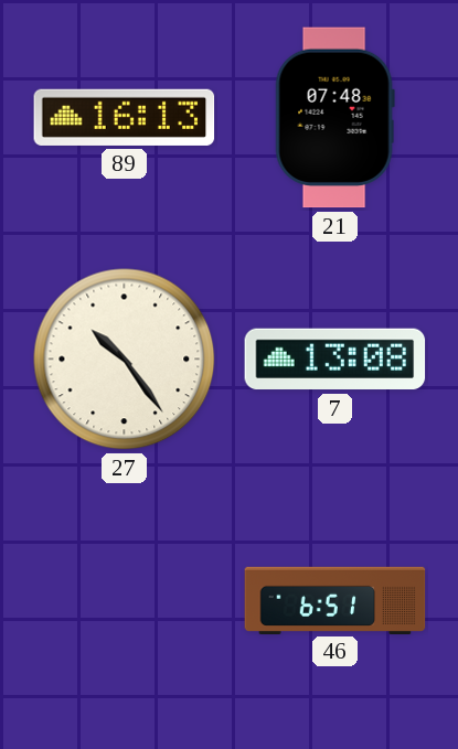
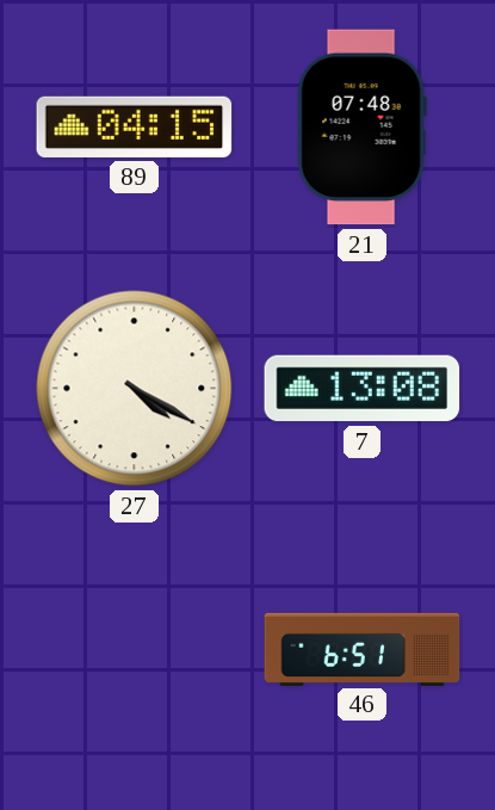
89: 16:13 -> 04:15 (135, 126)
27: 10:24 -> 4:20 (135, 389)
